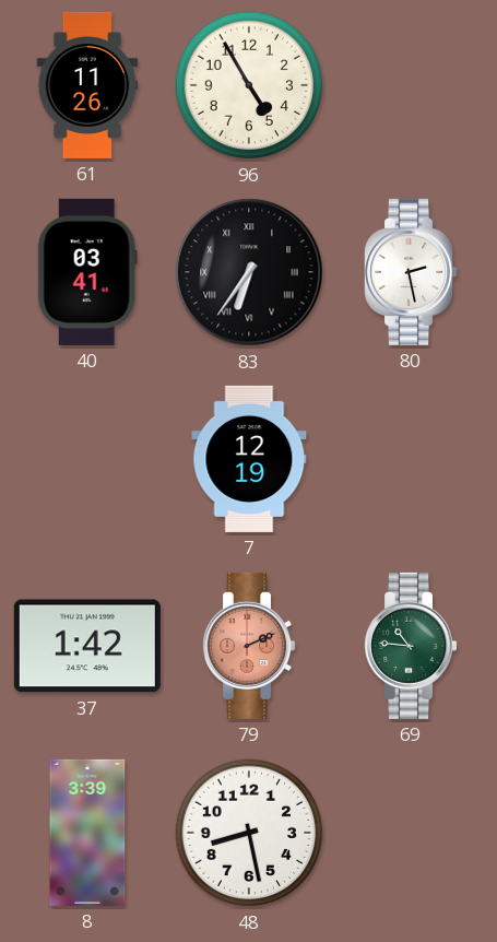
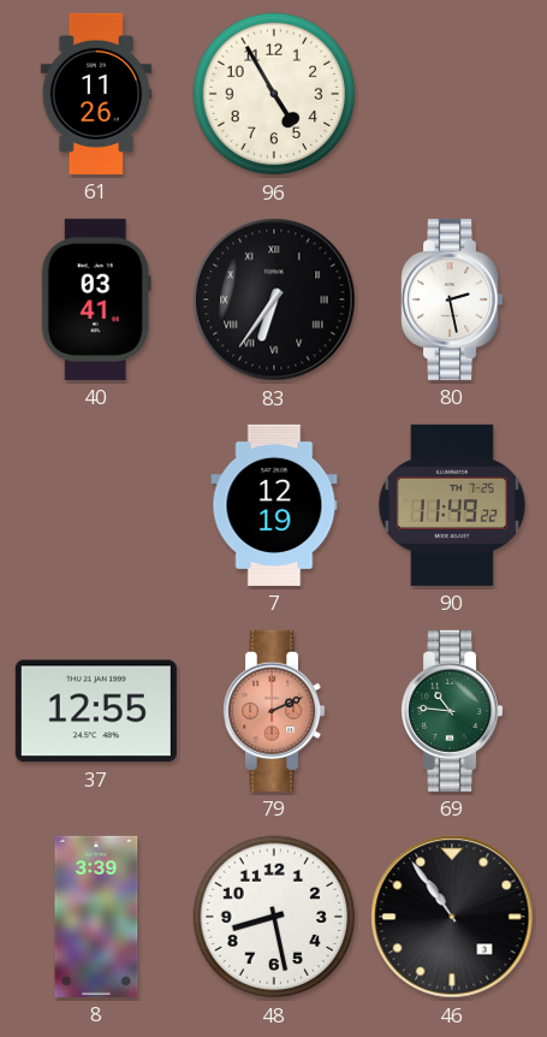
90: none -> 11:49 (452, 505)
37: 1:42 -> 12:55 (96, 711)
46: none -> 10:54 (452, 917)
